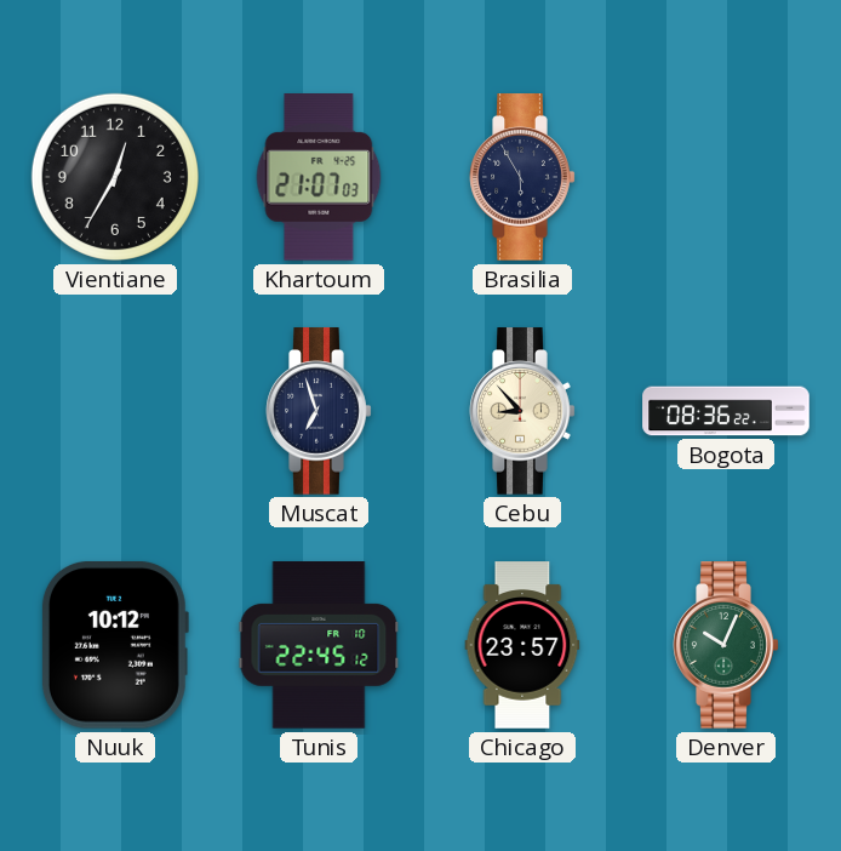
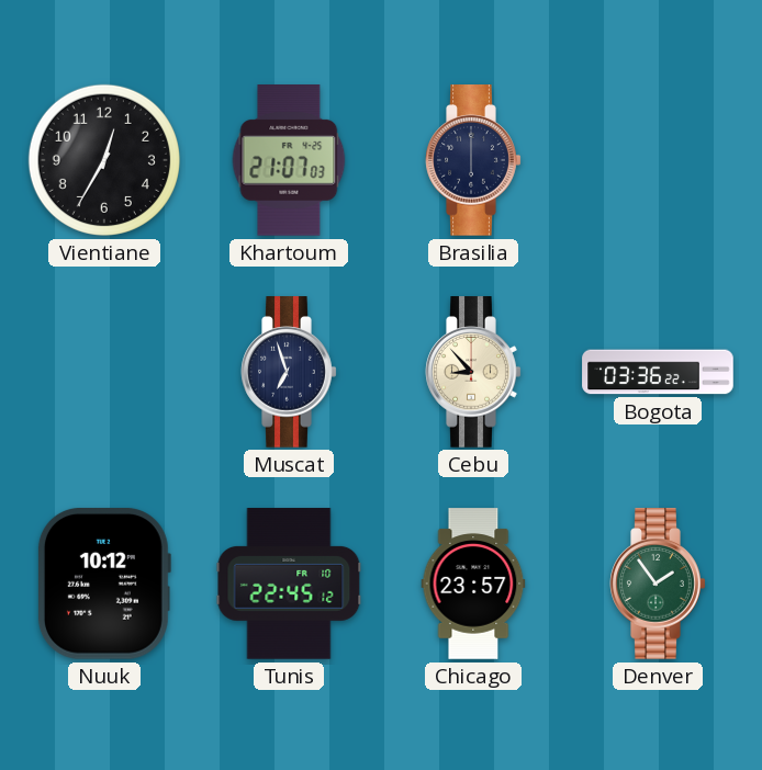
Brasilia: 5:55 -> 6:00 (473, 160)
Bogota: 08:36 -> 03:36 (658, 372)
Denver: 10:04 -> 1:54 (658, 584)
